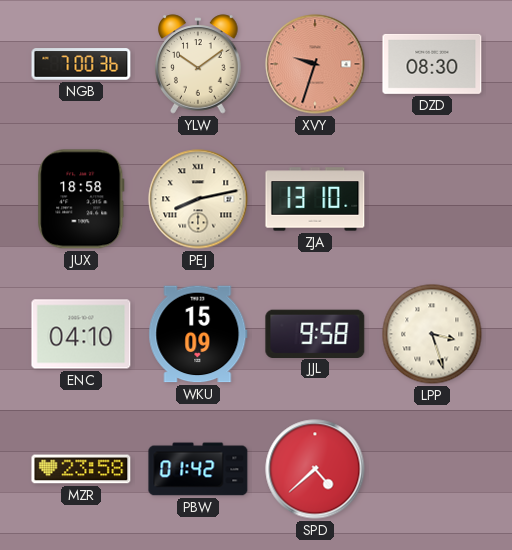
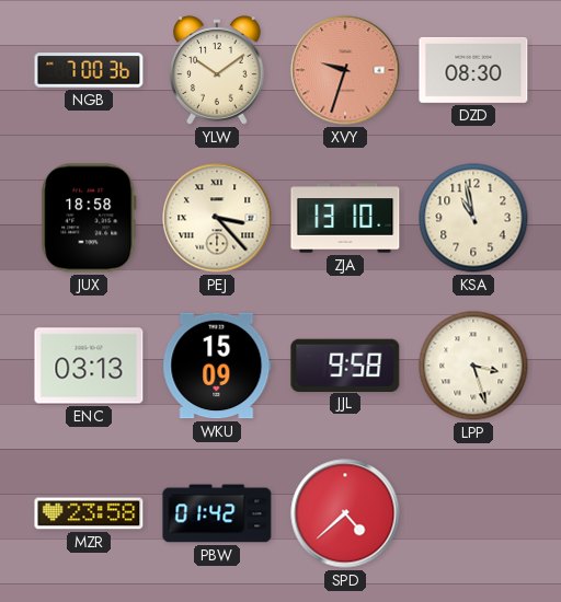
PEJ: 8:13 -> 3:23 (217, 218)
KSA: none -> 10:58 (473, 218)
ENC: 04:10 -> 03:13 (89, 366)
